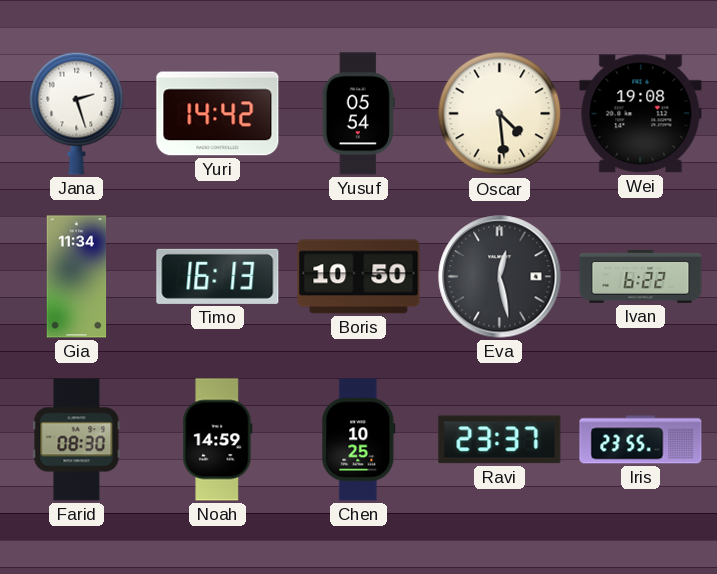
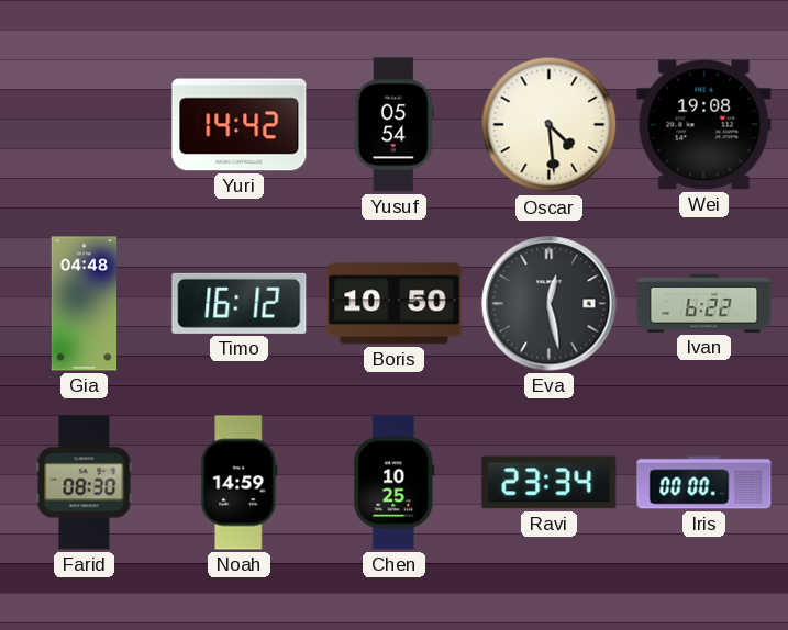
Jana: 2:27 -> none (77, 113)
Gia: 11:34 -> 04:48 (85, 304)
Timo: 16:13 -> 16:12 (240, 303)
Ravi: 23:37 -> 23:34 (550, 483)
Iris: 23:55 -> 00:00 (704, 483)
